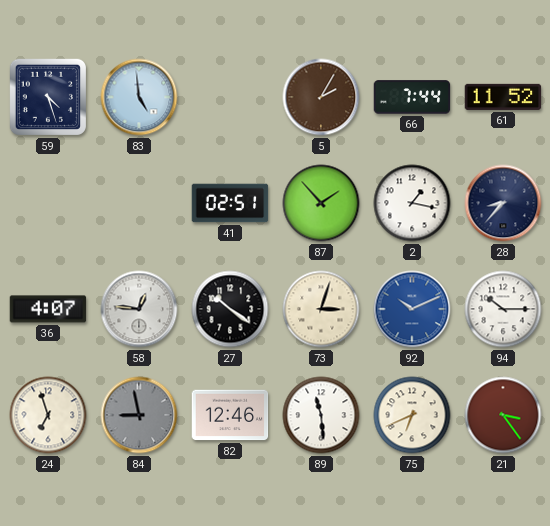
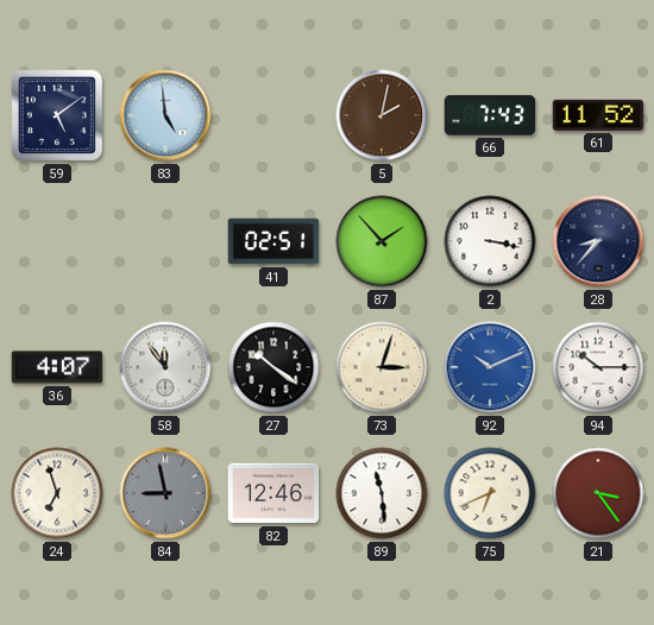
59: 4:27 -> 5:09 (57, 115)
5: 2:05 -> 2:02 (382, 115)
66: 7:44 -> 7:43 (490, 115)
2: 1:17 -> 3:17 (490, 241)
58: 12:46 -> 11:54 (165, 367)
